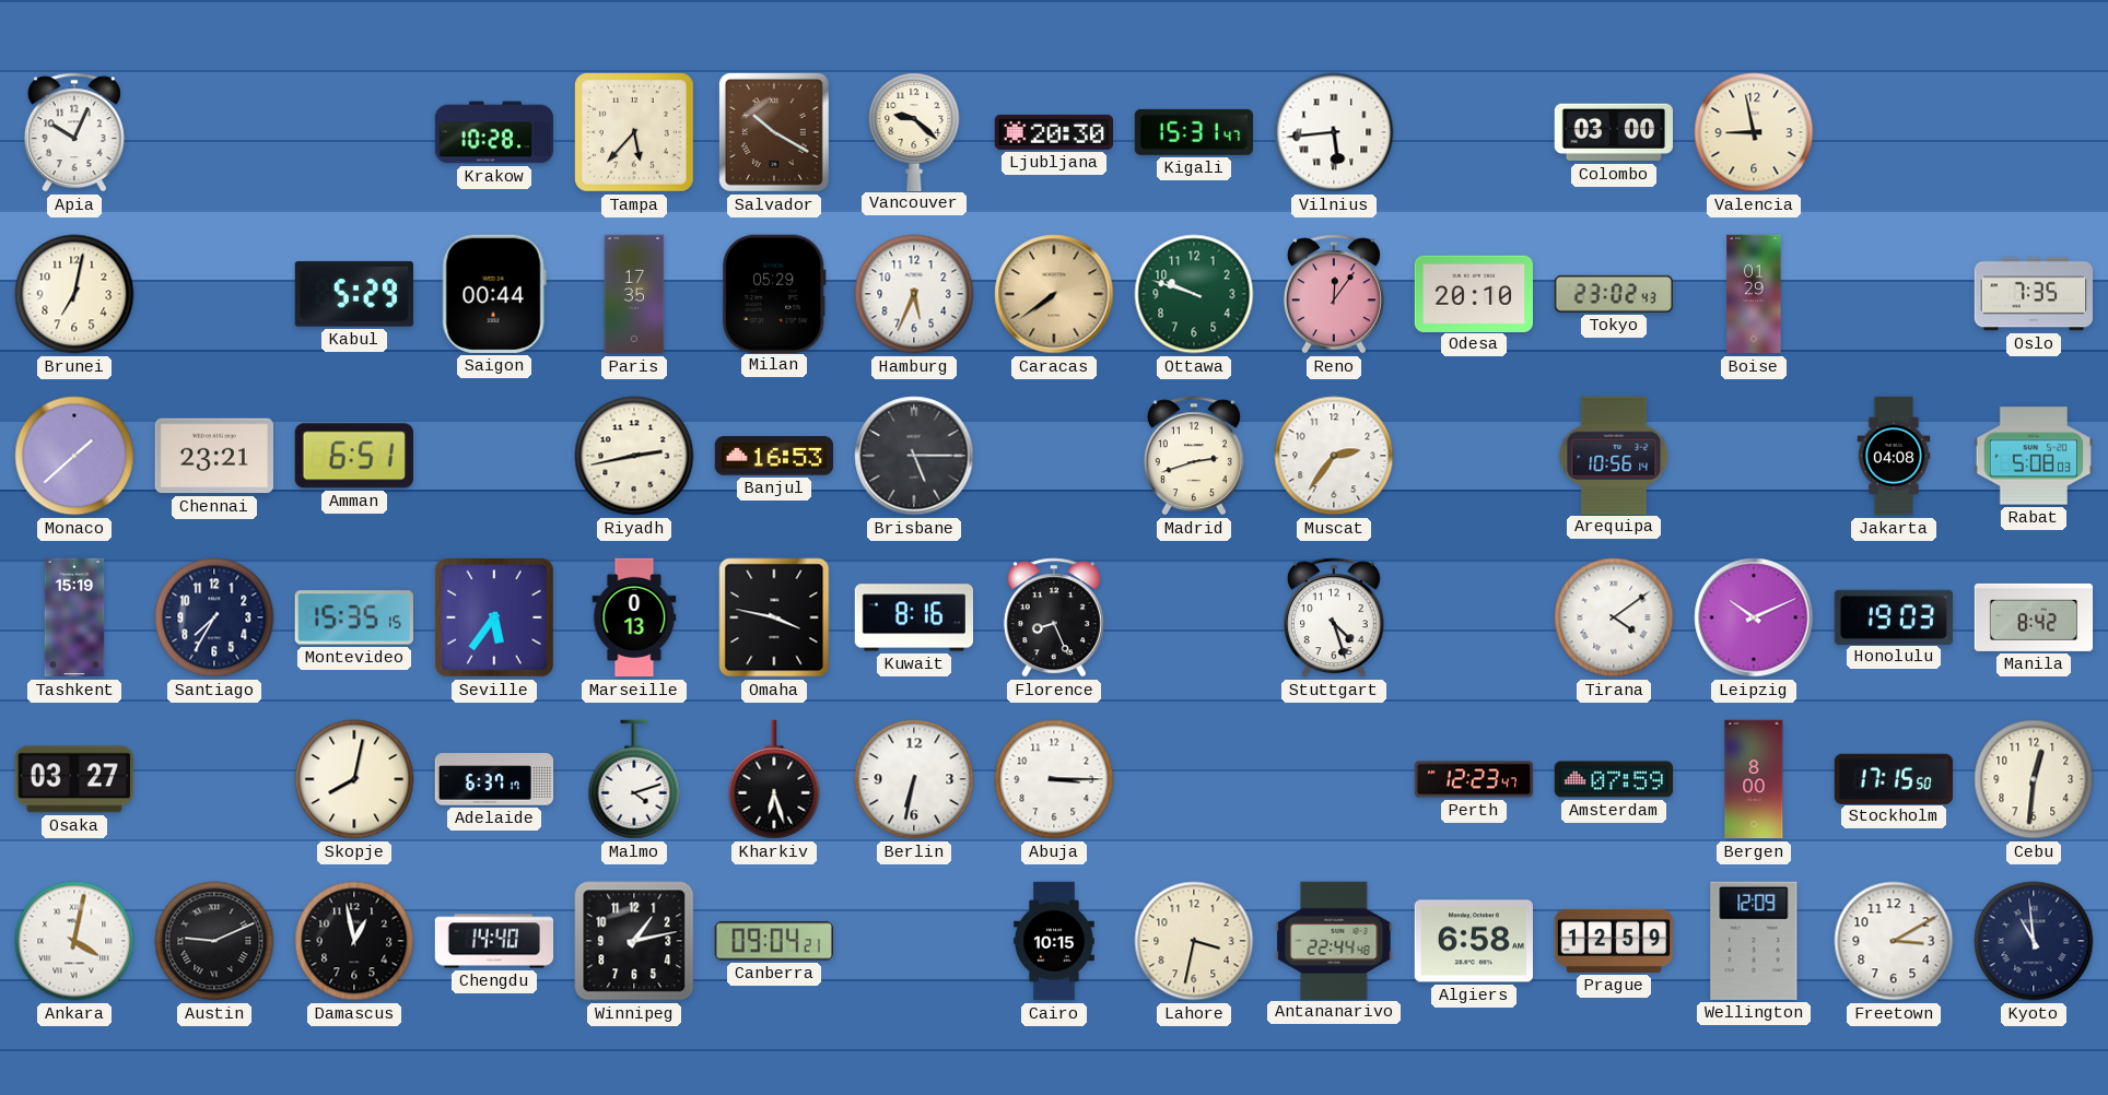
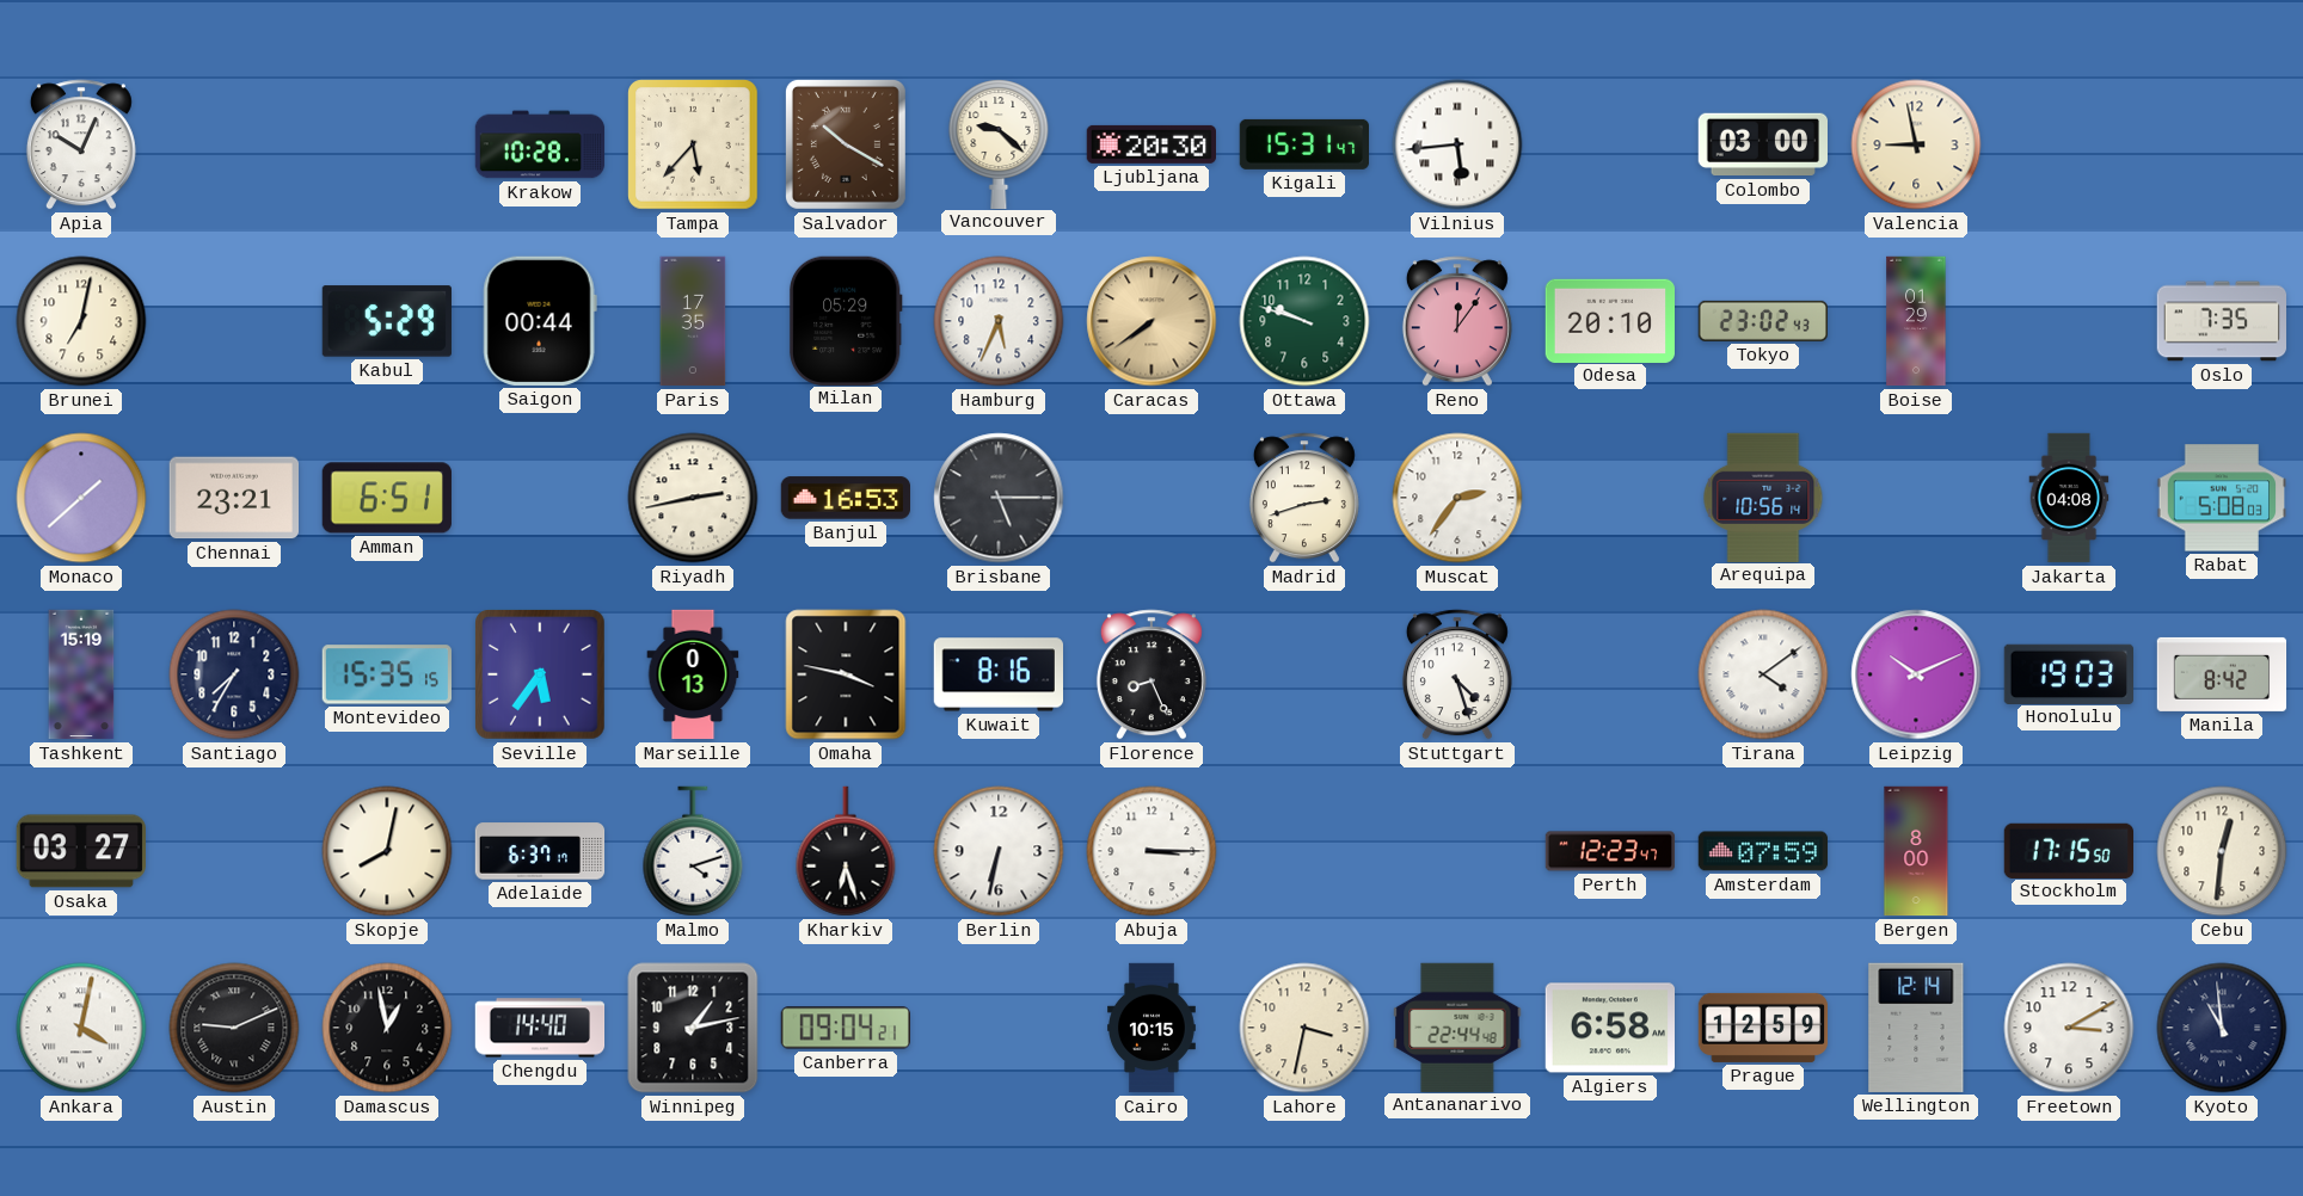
Wellington: 12:09 -> 12:14 (1916, 1028)
